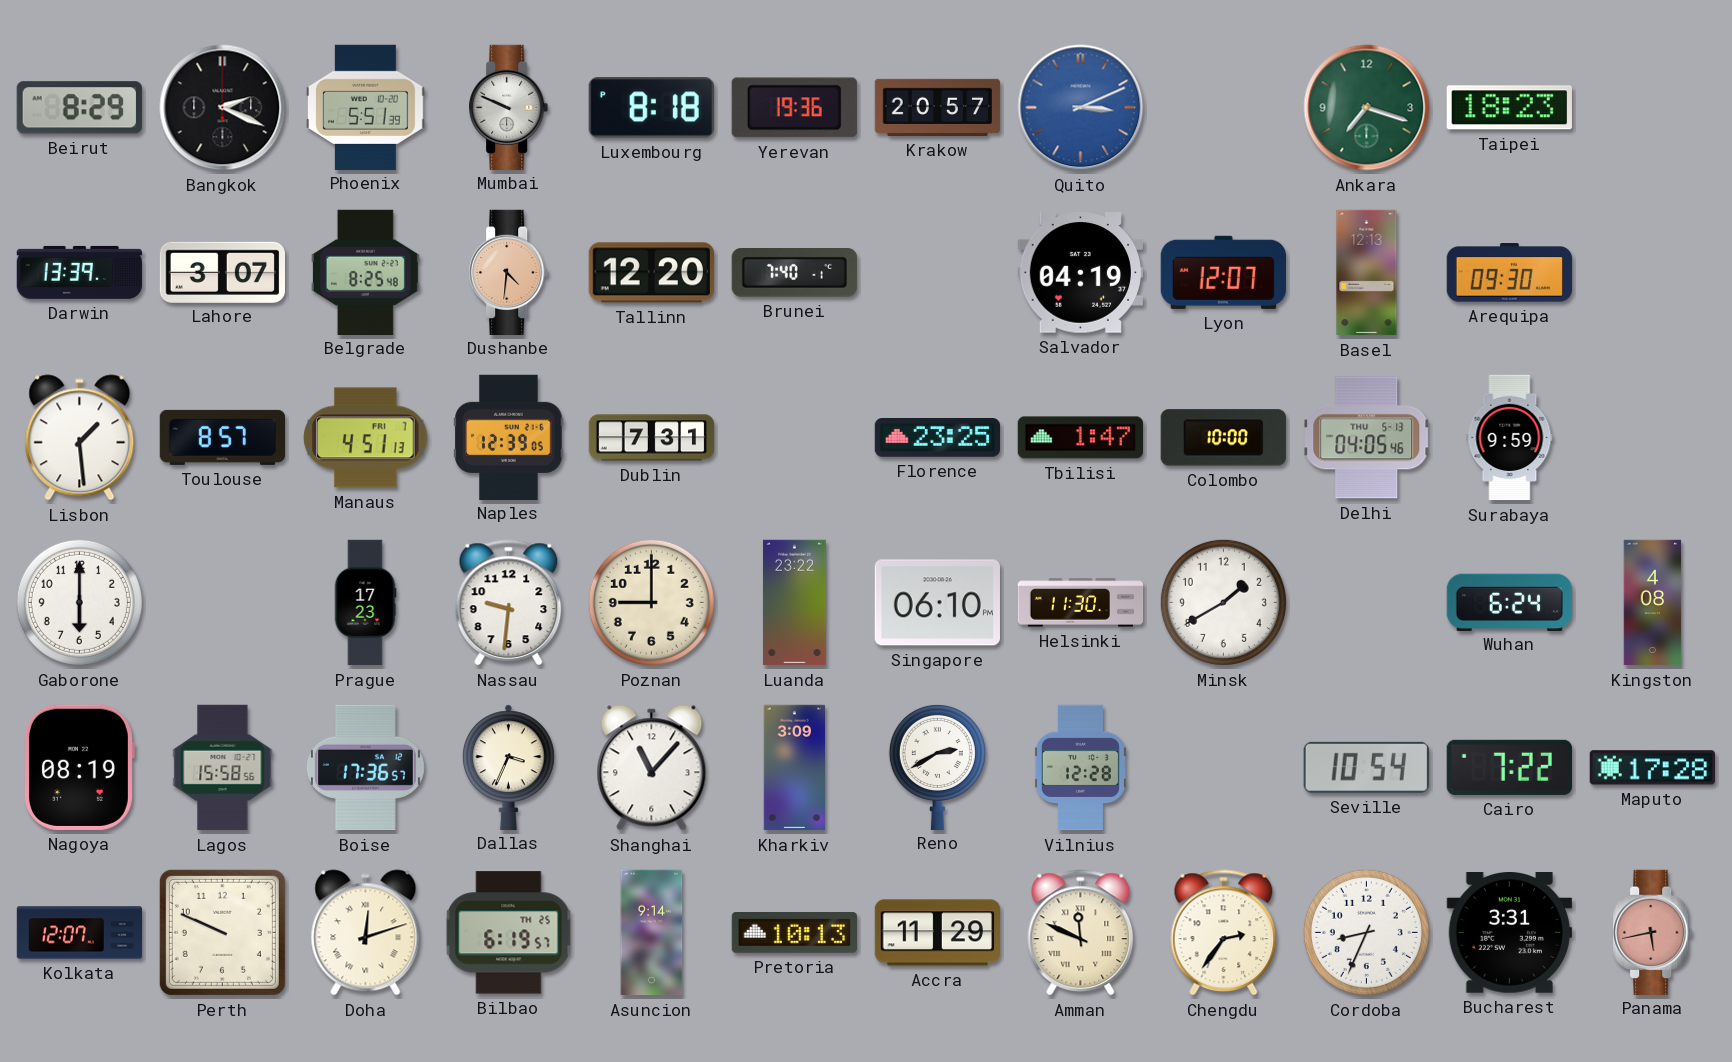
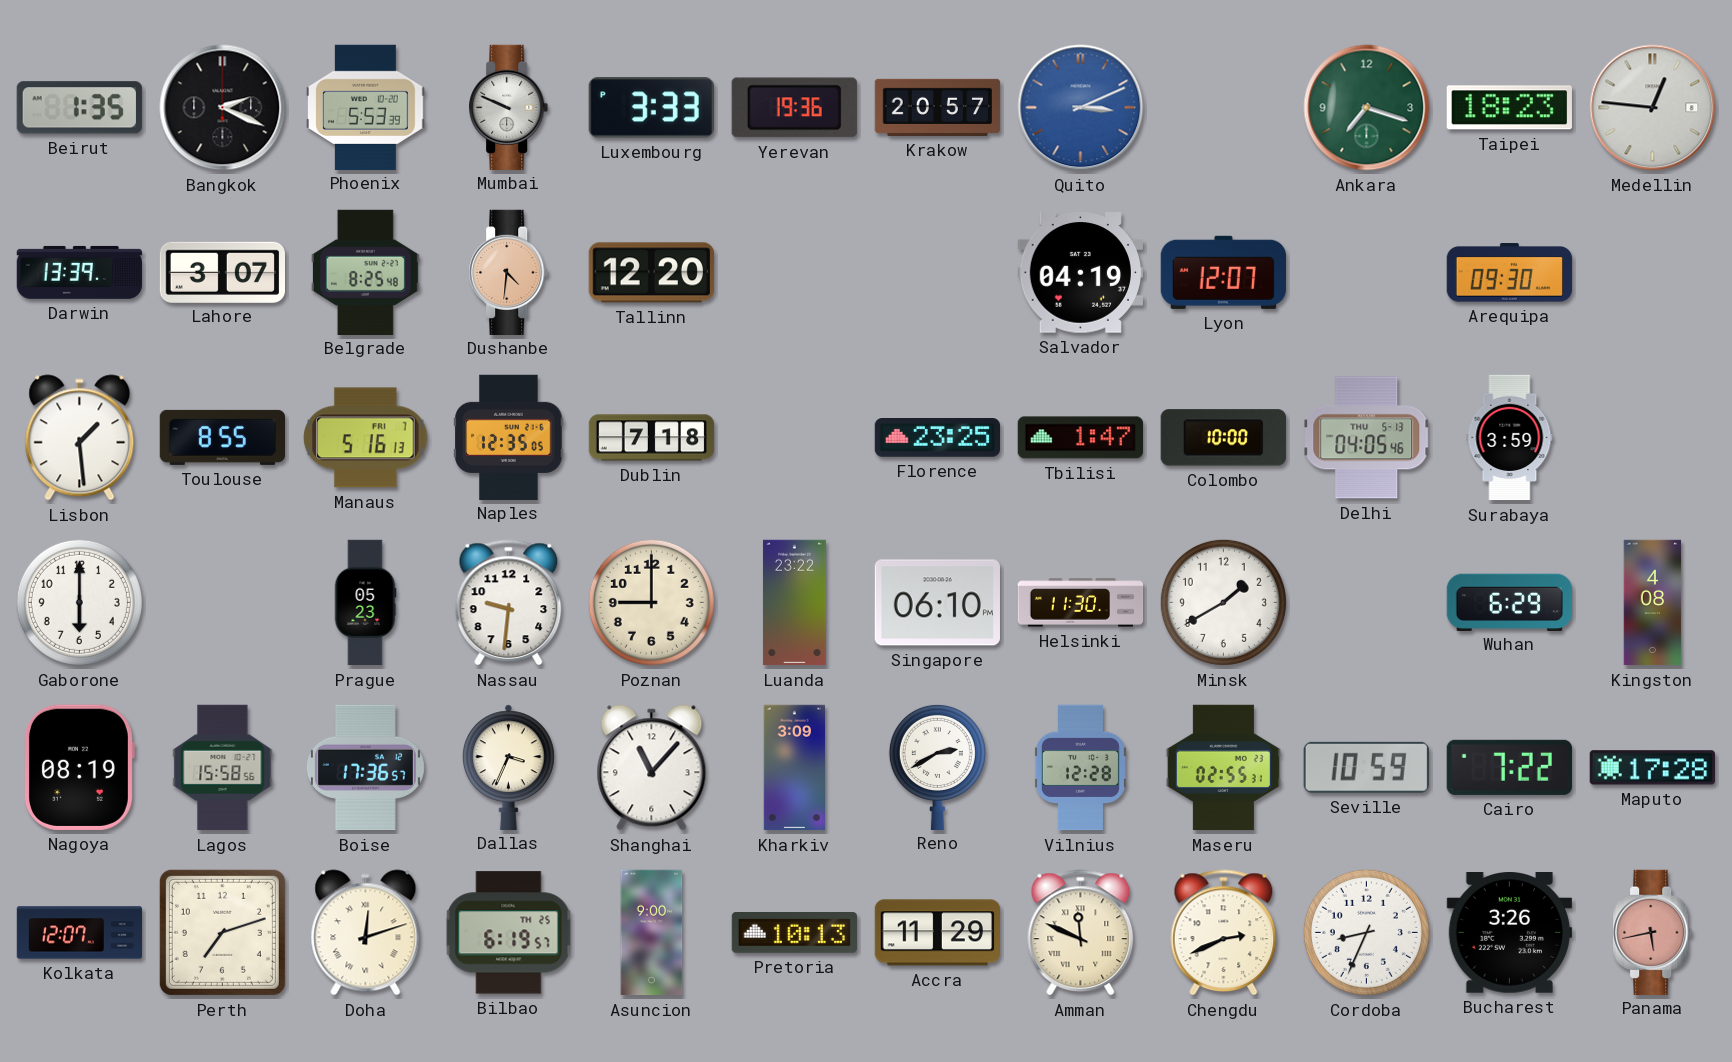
Beirut: 8:29 -> 1:35 (79, 108)
Phoenix: 5:51 -> 5:53 (366, 107)
Luxembourg: 8:18 -> 3:33 (651, 108)
Medellin: none -> 12:46 (1653, 108)
Brunei: 7:40 -> none (794, 273)
Basel: 12:13 -> none (1367, 273)
Toulouse: 8:57 -> 8:55 (222, 437)
Manaus: 4:51 -> 5:16 (366, 438)
Naples: 12:39 -> 12:35 (509, 437)
Dublin: 7:31 -> 7:18 (652, 438)
Surabaya: 9:59 -> 3:59 (1510, 438)
Prague: 17:23 -> 05:23 (365, 603)
Wuhan: 6:24 -> 6:29 (1509, 602)
Maseru: none -> 02:55 (1223, 768)
Seville: 10:54 -> 10:59 (1366, 767)
Perth: 9:49 -> 7:12 (222, 932)
Asuncion: 9:14 -> 9:00 (652, 933)
Chengdu: 2:36 -> 2:41 (1224, 933)
Bucharest: 3:31 -> 3:26 (1509, 933)
